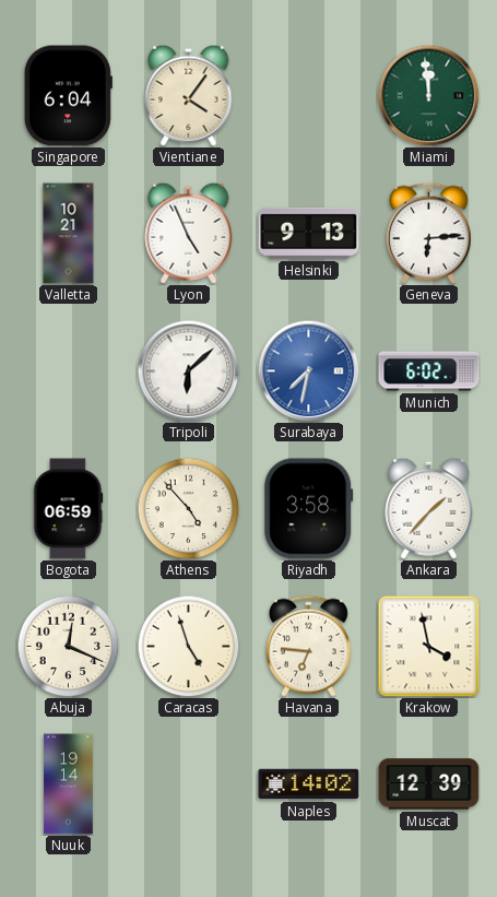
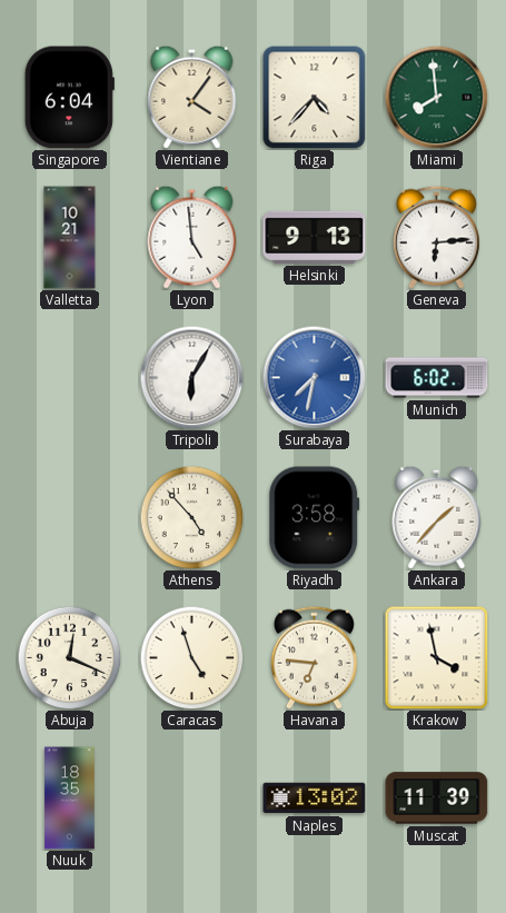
Riga: none -> 4:37 (315, 98)
Miami: 11:59 -> 7:59 (436, 97)
Lyon: 4:56 -> 4:59 (192, 237)
Tripoli: 6:08 -> 6:05 (191, 377)
Bogota: 06:59 -> none (68, 509)
Nuuk: 19:14 -> 18:35 (70, 798)
Naples: 14:02 -> 13:02 (315, 798)
Muscat: 12:39 -> 11:39 (437, 798)
